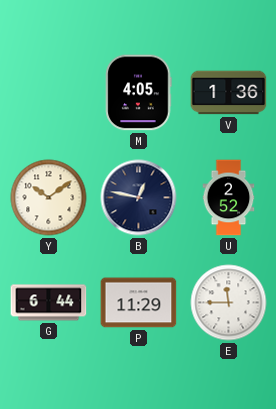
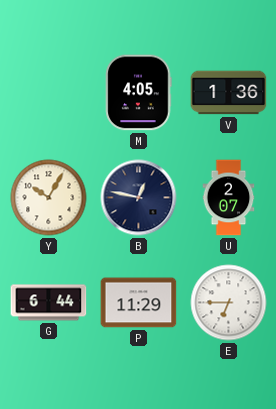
Y: 10:09 -> 10:05 (49, 198)
U: 2:52 -> 2:07 (229, 198)
E: 11:45 -> 6:45 (229, 303)
